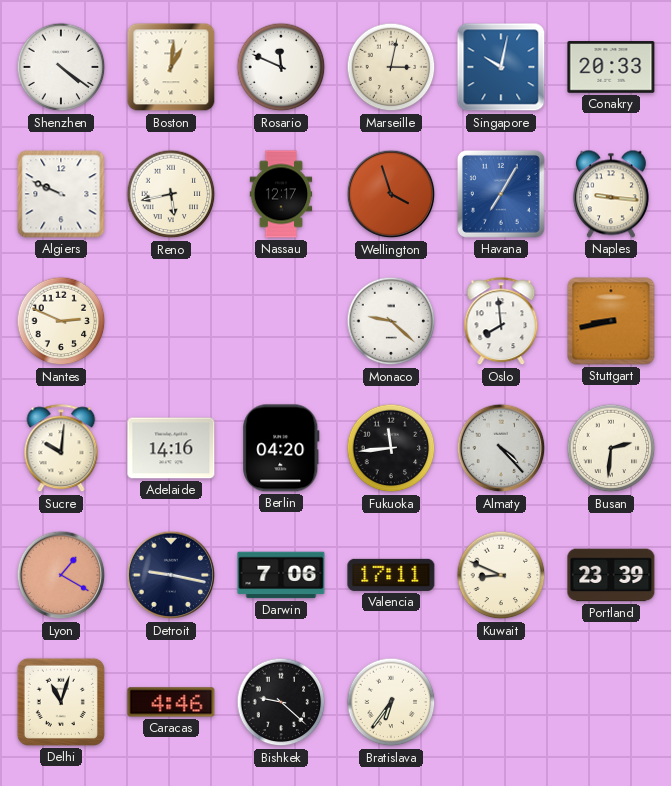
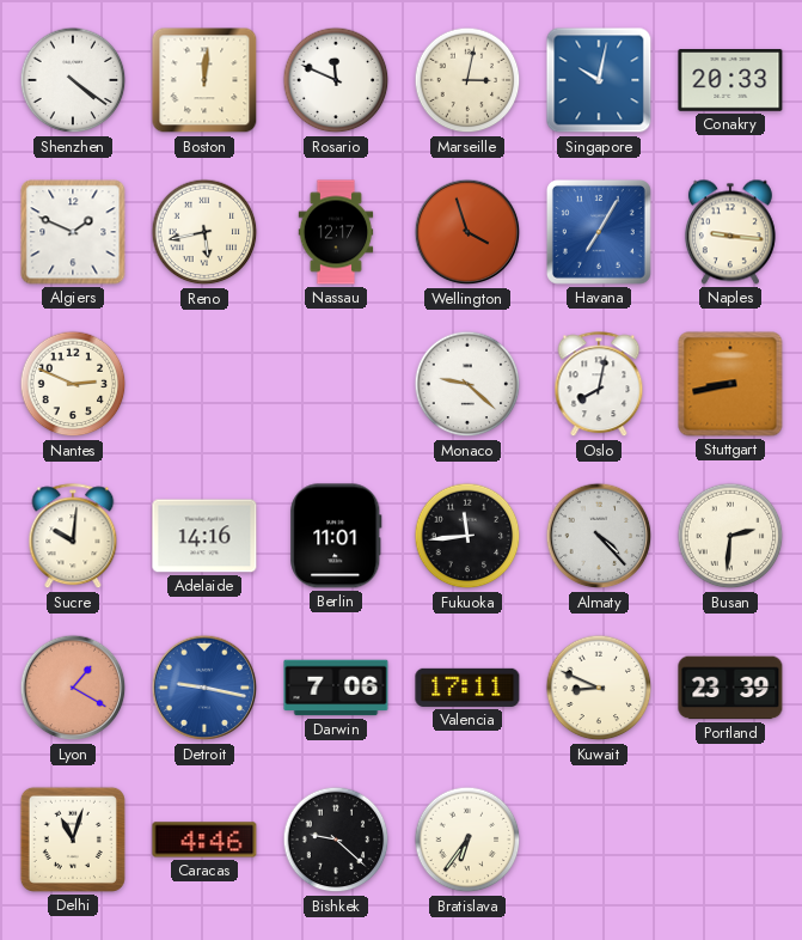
Boston: 1:01 -> 12:01 (204, 80)
Algiers: 9:49 -> 1:49 (73, 232)
Oslo: 7:59 -> 8:02 (599, 385)
Berlin: 04:20 -> 11:01 (336, 536)
Detroit dial: navy -> blue (204, 688)
